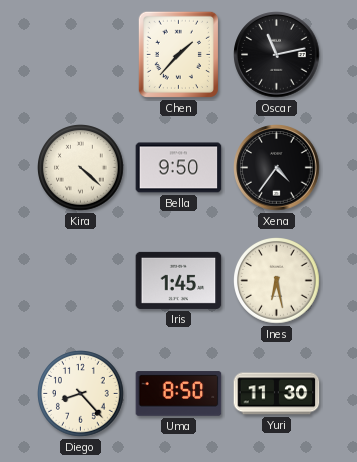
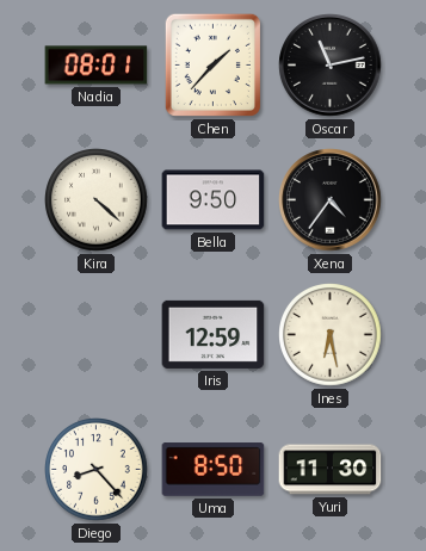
Nadia: none -> 08:01 (97, 66)
Iris: 1:45 -> 12:59 (214, 334)
